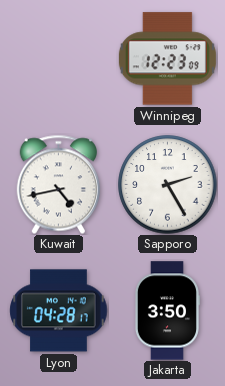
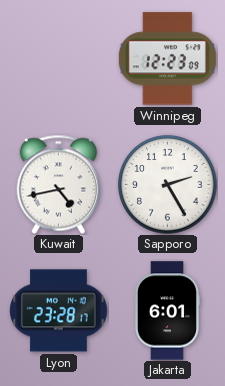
Lyon: 04:28 -> 23:28 (59, 311)
Jakarta: 3:50 -> 6:01 (167, 311)
